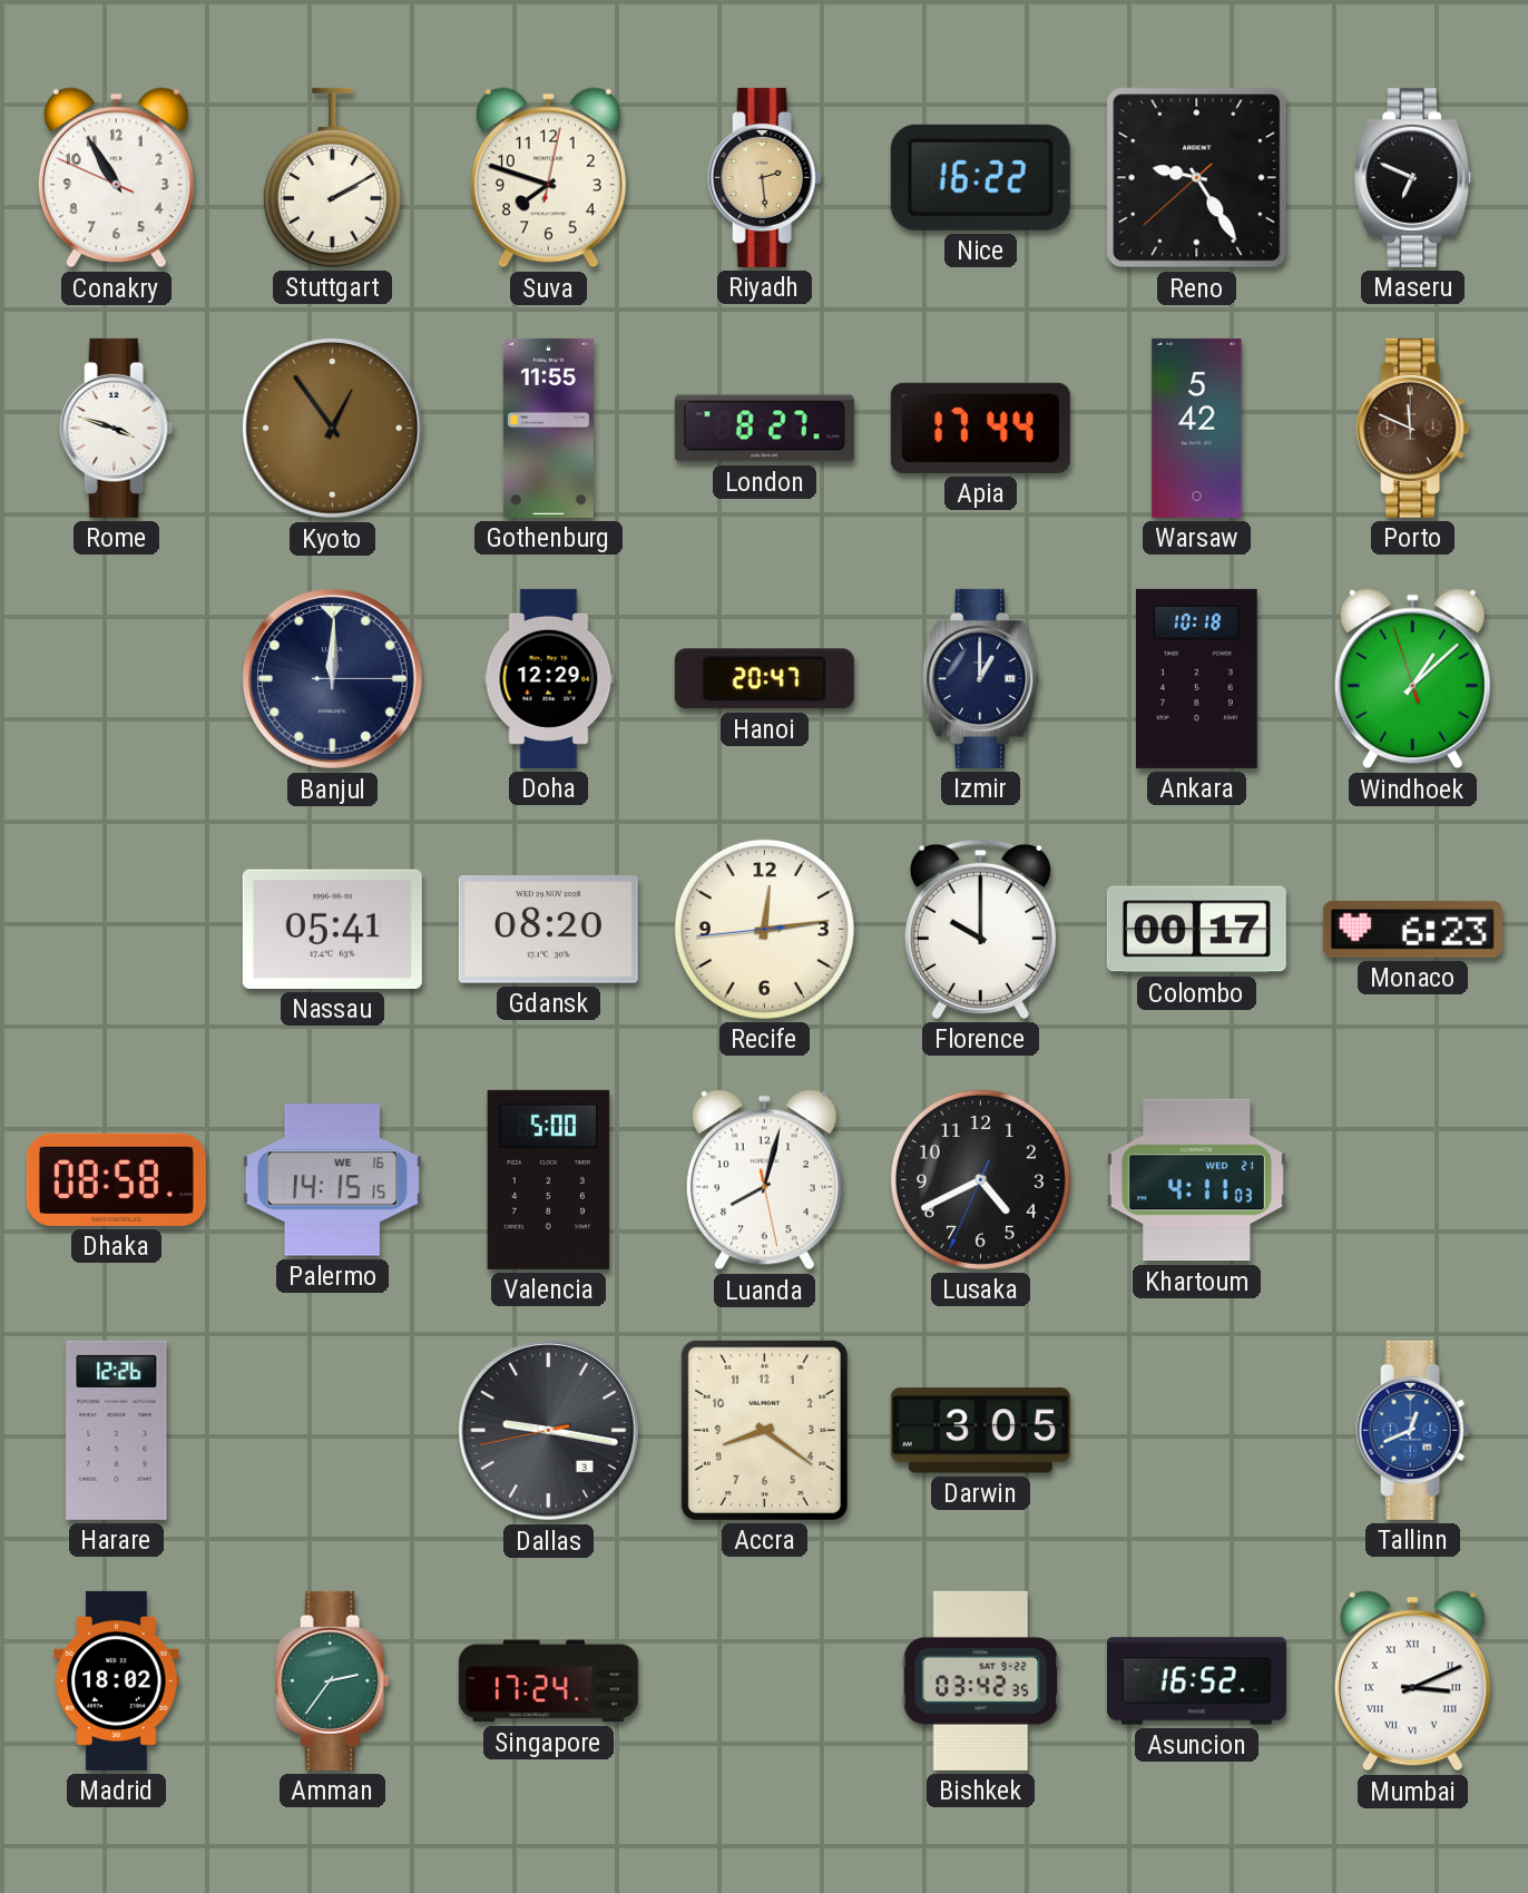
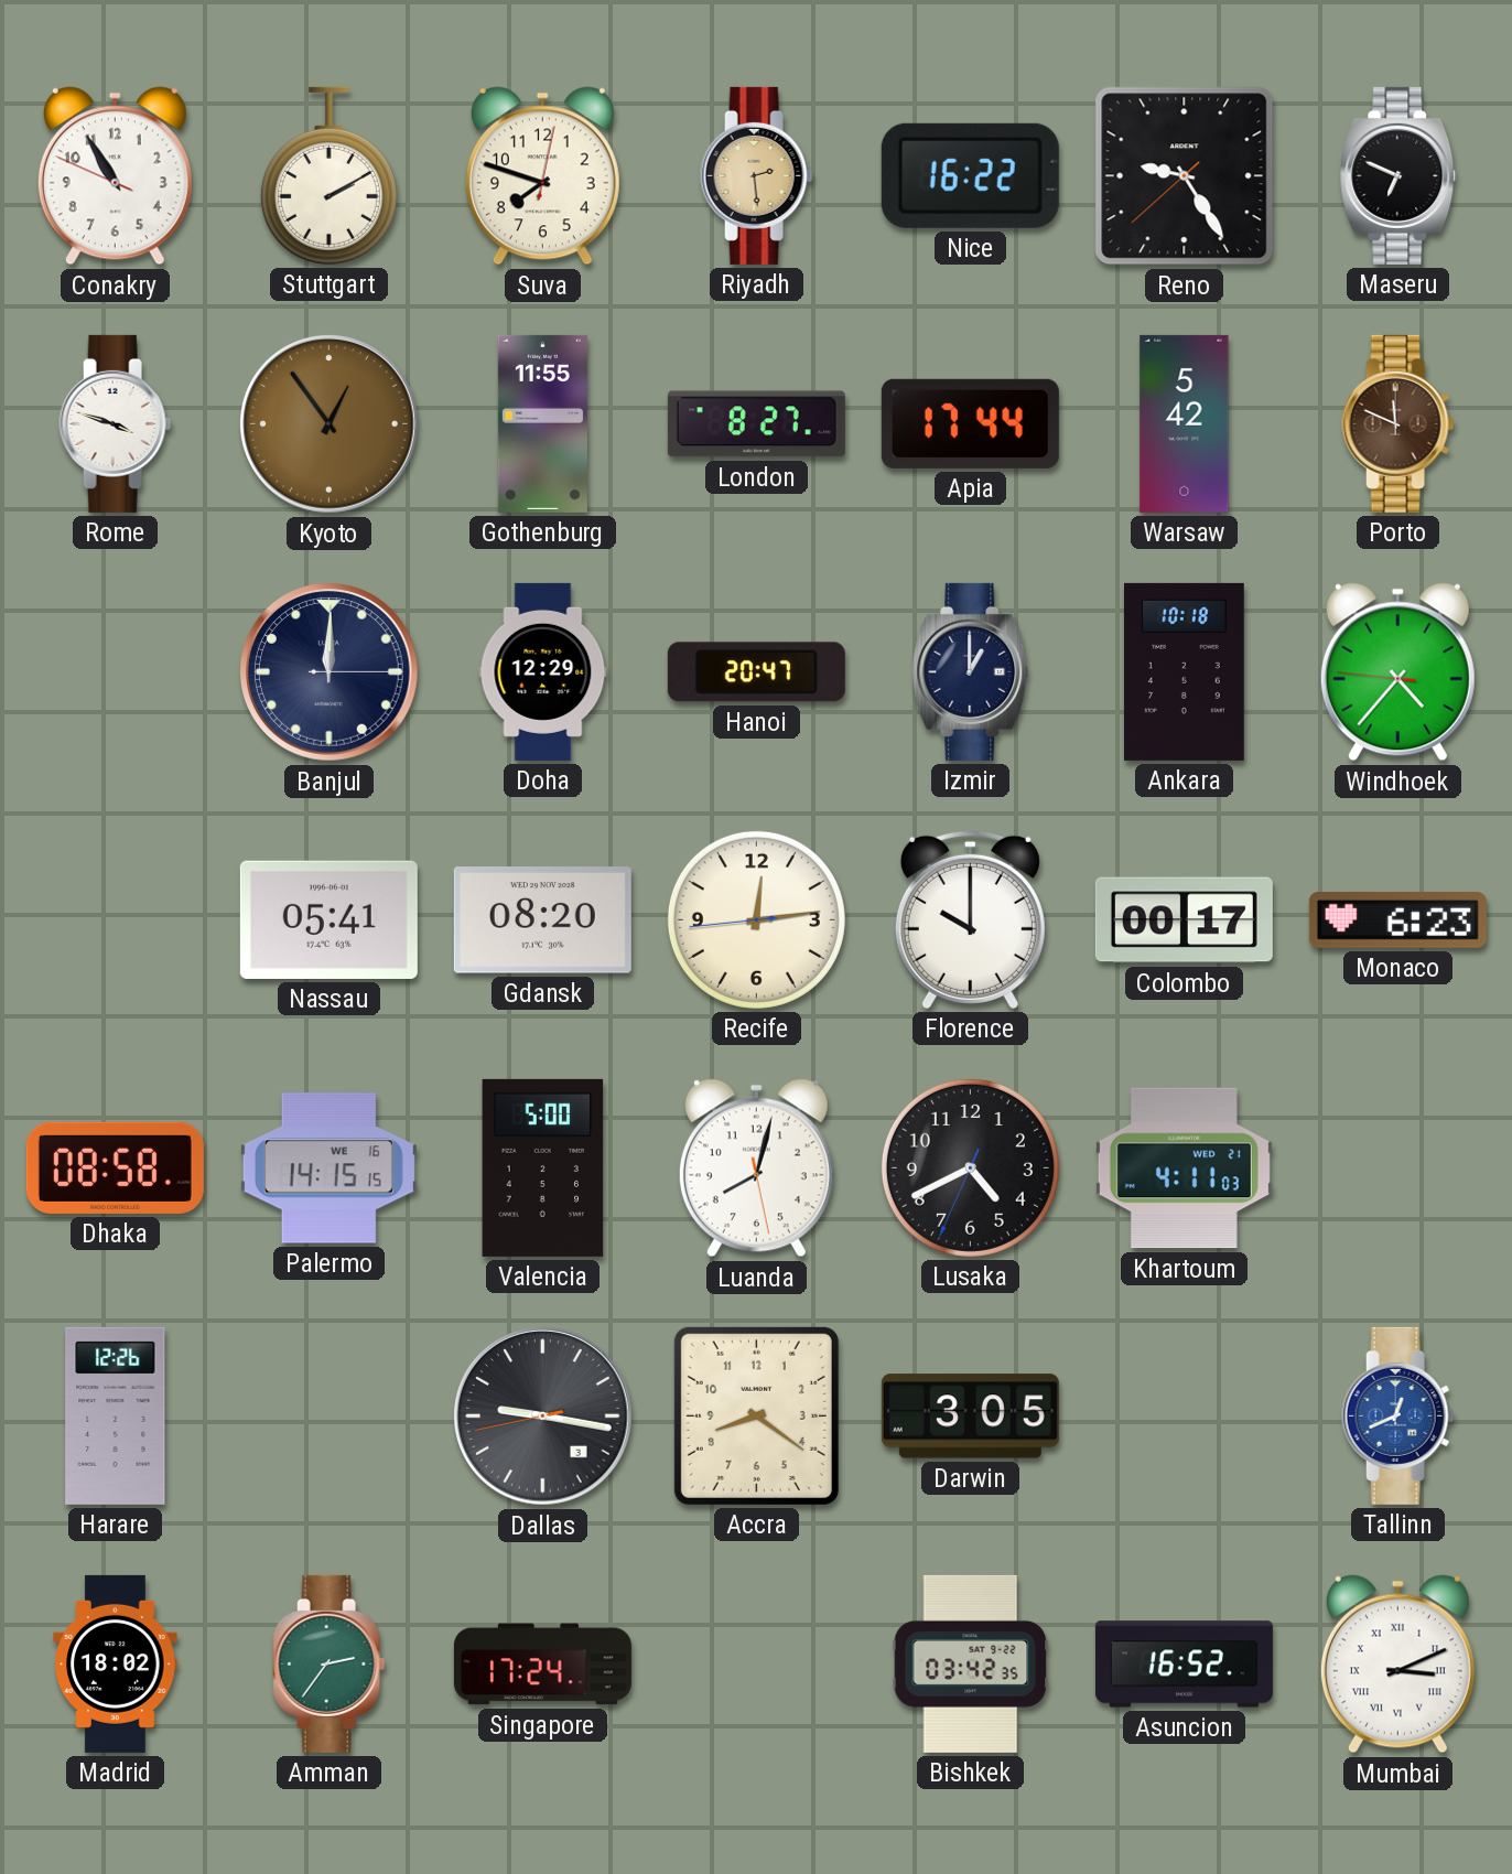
Windhoek: 1:07 -> 4:36 (1397, 672)
